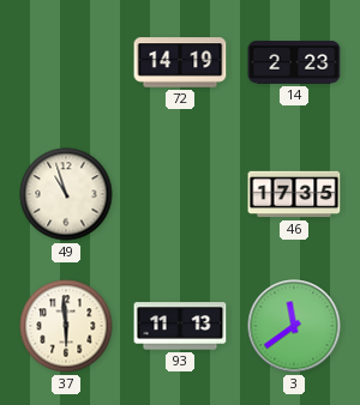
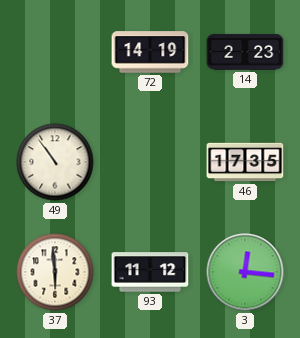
49: 10:57 -> 10:54 (55, 162)
93: 11:13 -> 11:12 (150, 272)
3: 11:39 -> 12:16 (245, 272)
